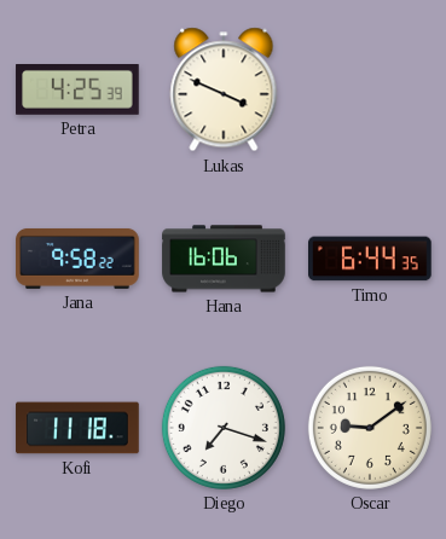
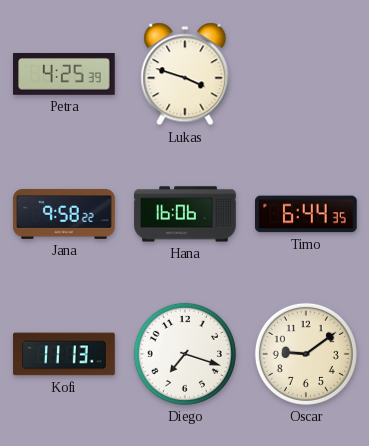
Lukas: 3:49 -> 3:48 (185, 74)
Kofi: 11:18 -> 11:13 (64, 354)
